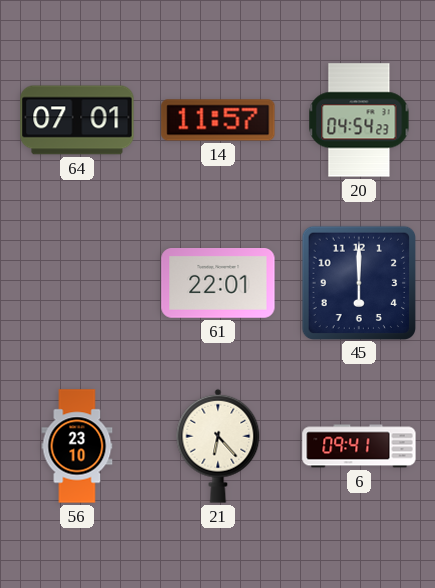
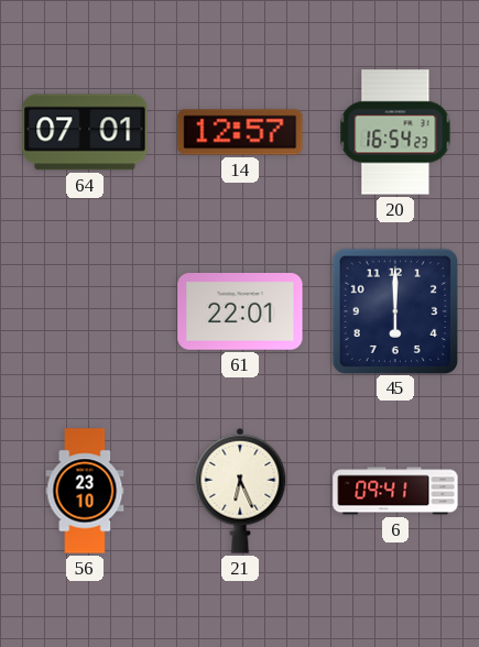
14: 11:57 -> 12:57 (240, 132)
20: 04:54 -> 16:54 (395, 132)
21: 6:23 -> 6:26 (240, 491)
